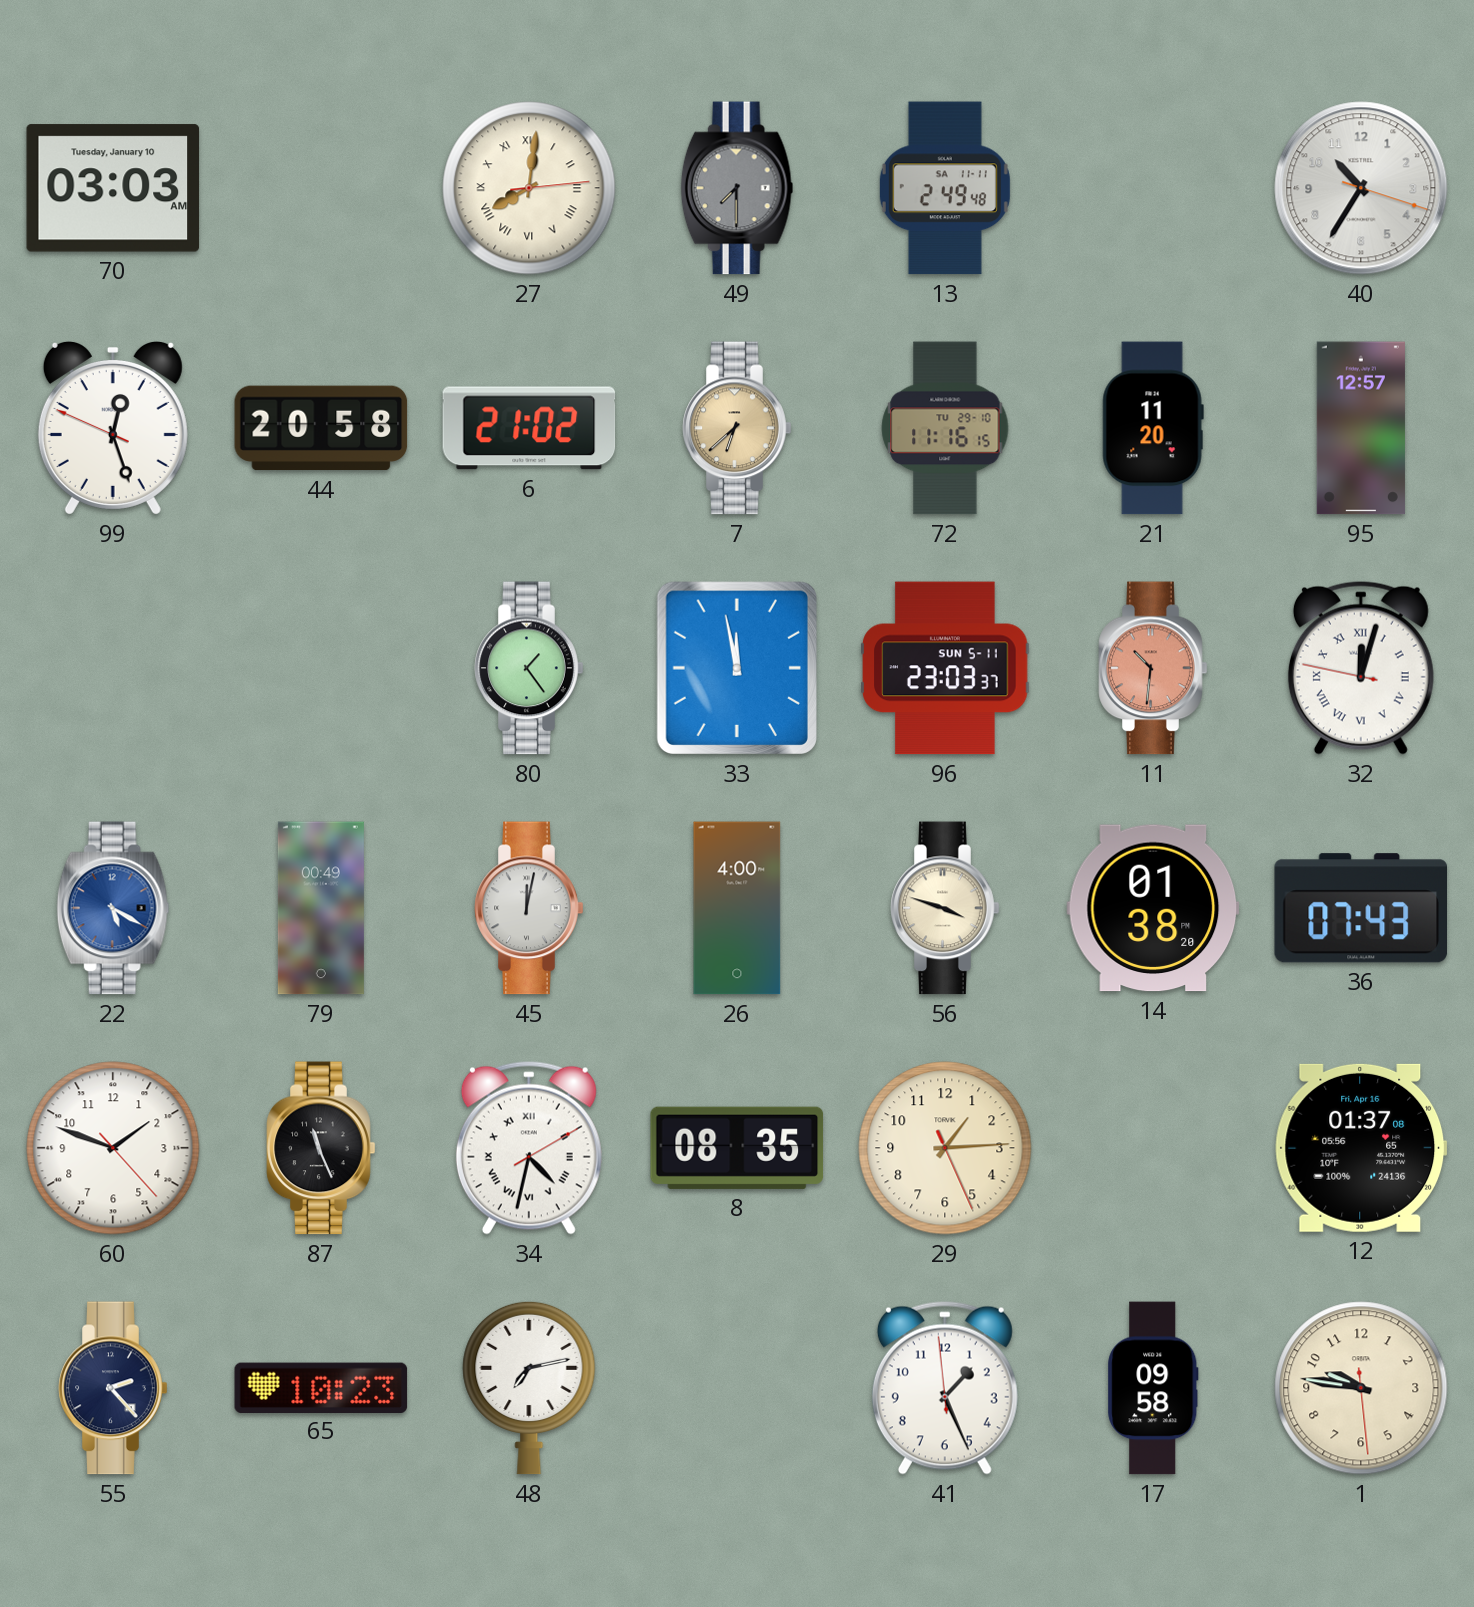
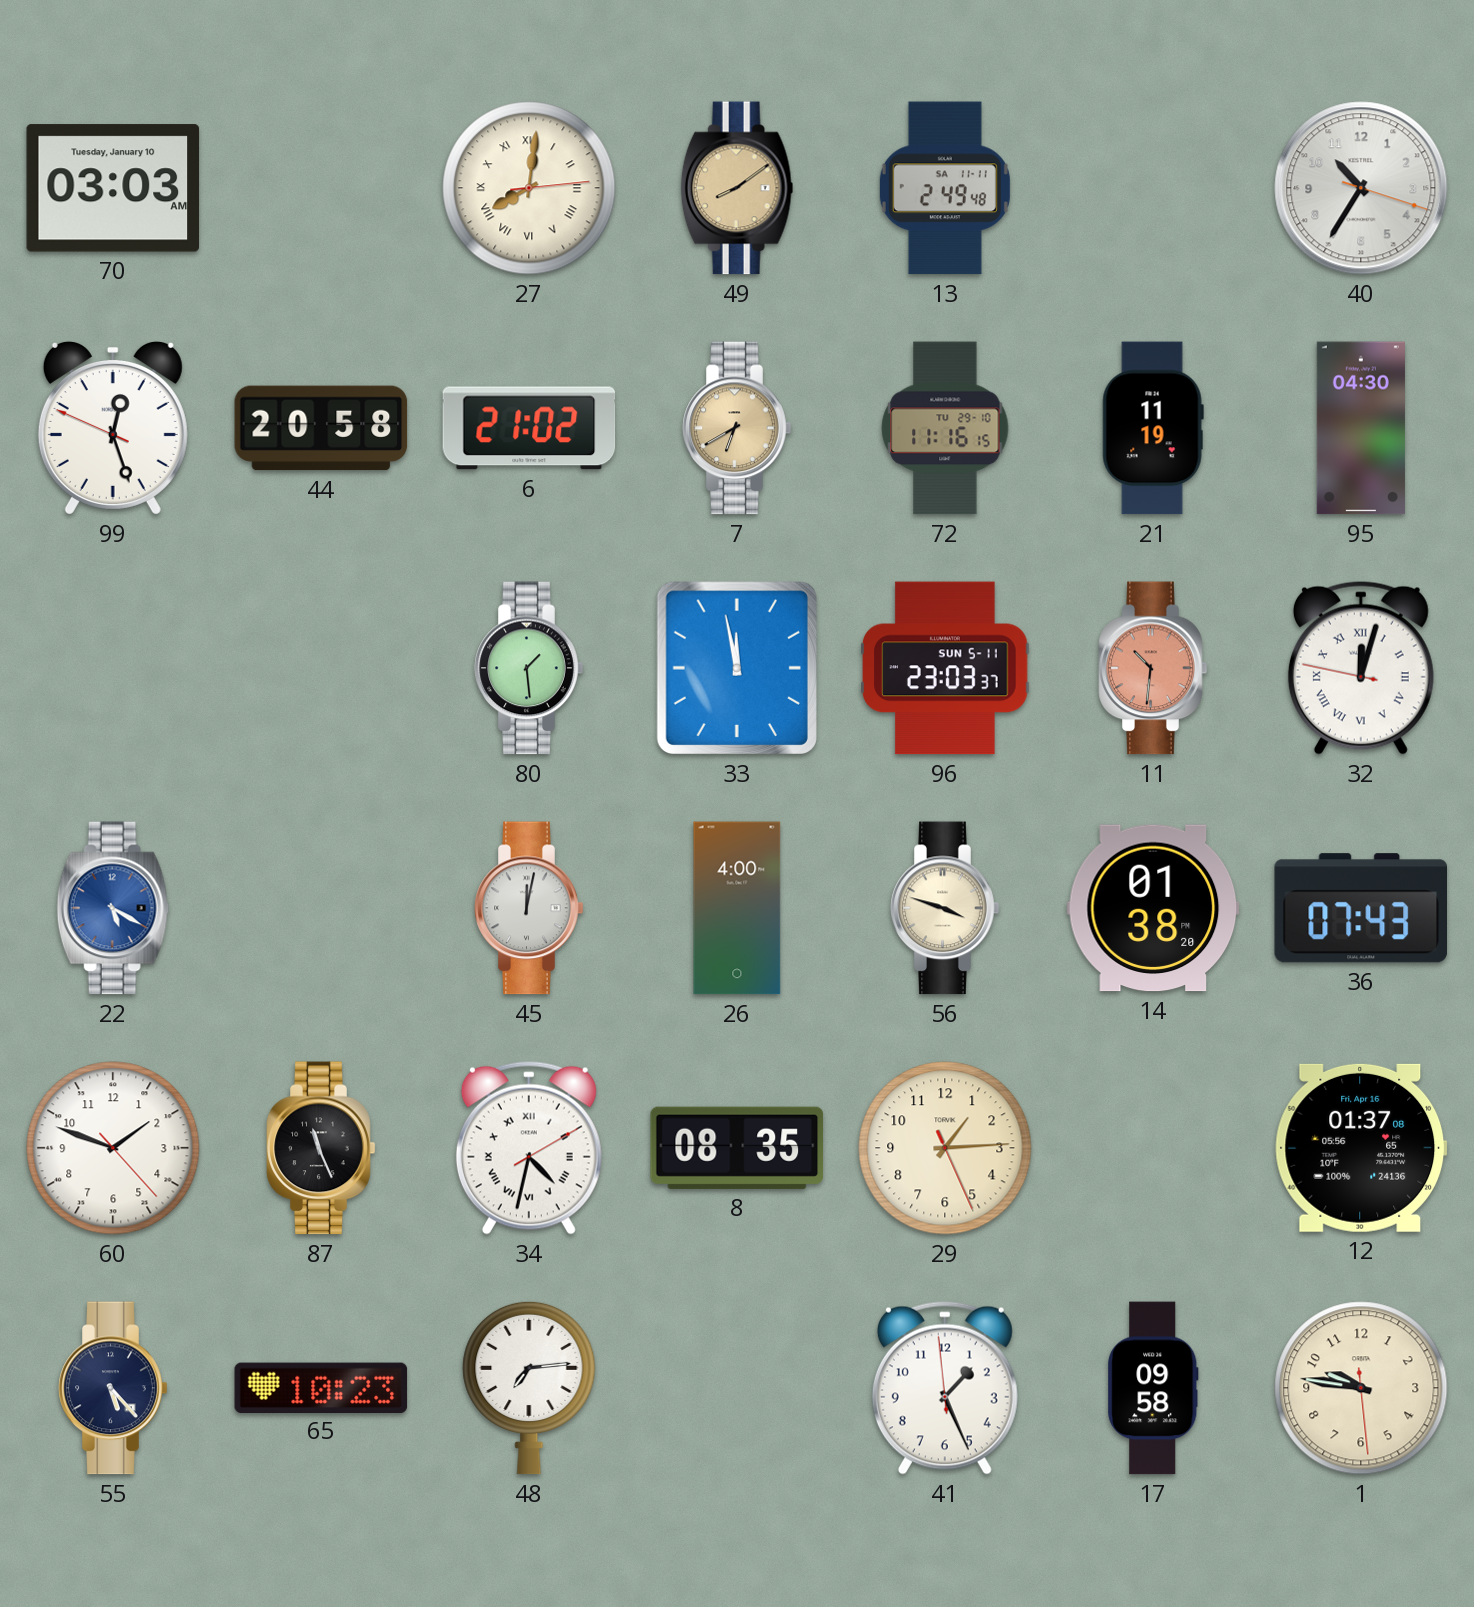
49: 7:30 -> 8:09 (737, 188)
49 dial: grey -> champagne (737, 188)
7: 6:38 -> 6:40 (737, 428)
21: 11:20 -> 11:19 (1153, 428)
95: 12:57 -> 04:30 (1361, 428)
80: 1:24 -> 1:29 (529, 668)
79: 00:49 -> none (321, 908)
55: 2:23 -> 5:23 (113, 1388)
48: 7:13 -> 7:14 (529, 1388)
